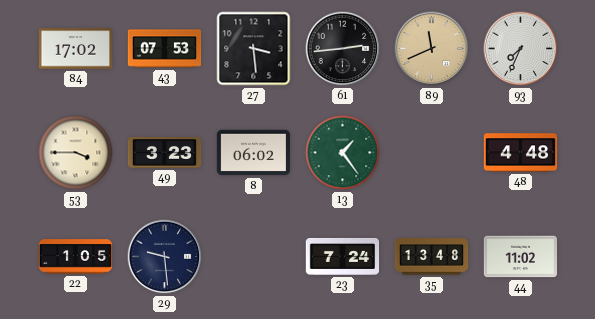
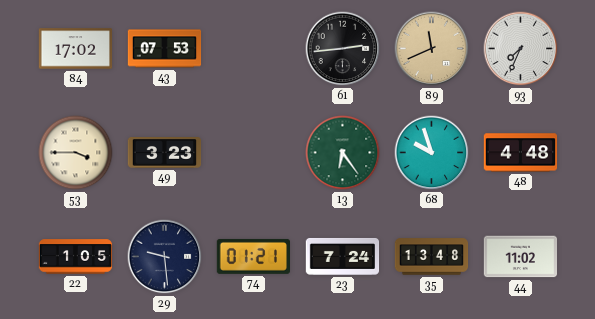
27: 3:29 -> none (254, 49)
8: 06:02 -> none (254, 153)
13: 1:24 -> 6:24 (343, 153)
68: none -> 9:57 (432, 153)
74: none -> 01:21 (253, 256)
